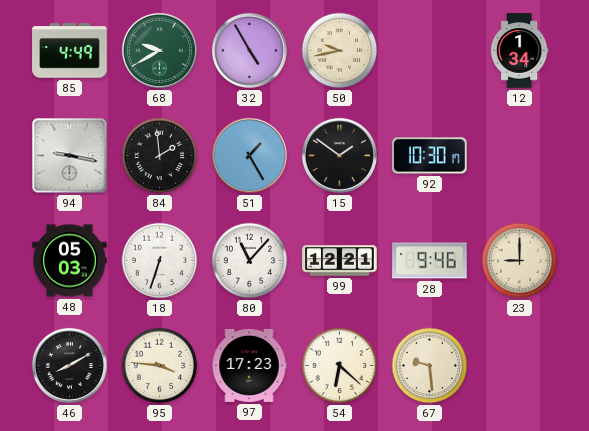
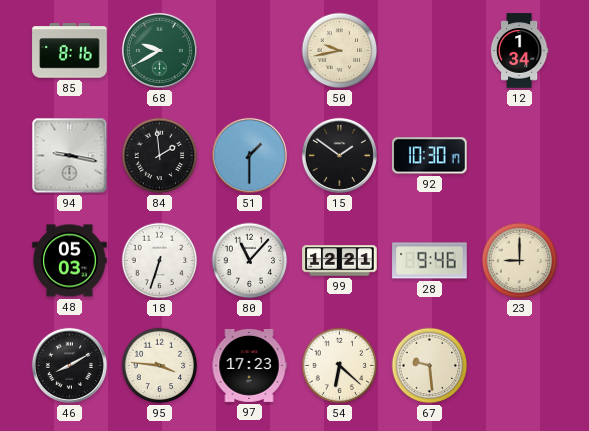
85: 4:49 -> 8:16 (70, 51)
32: 4:55 -> none (249, 50)
51: 1:25 -> 1:30 (249, 155)
